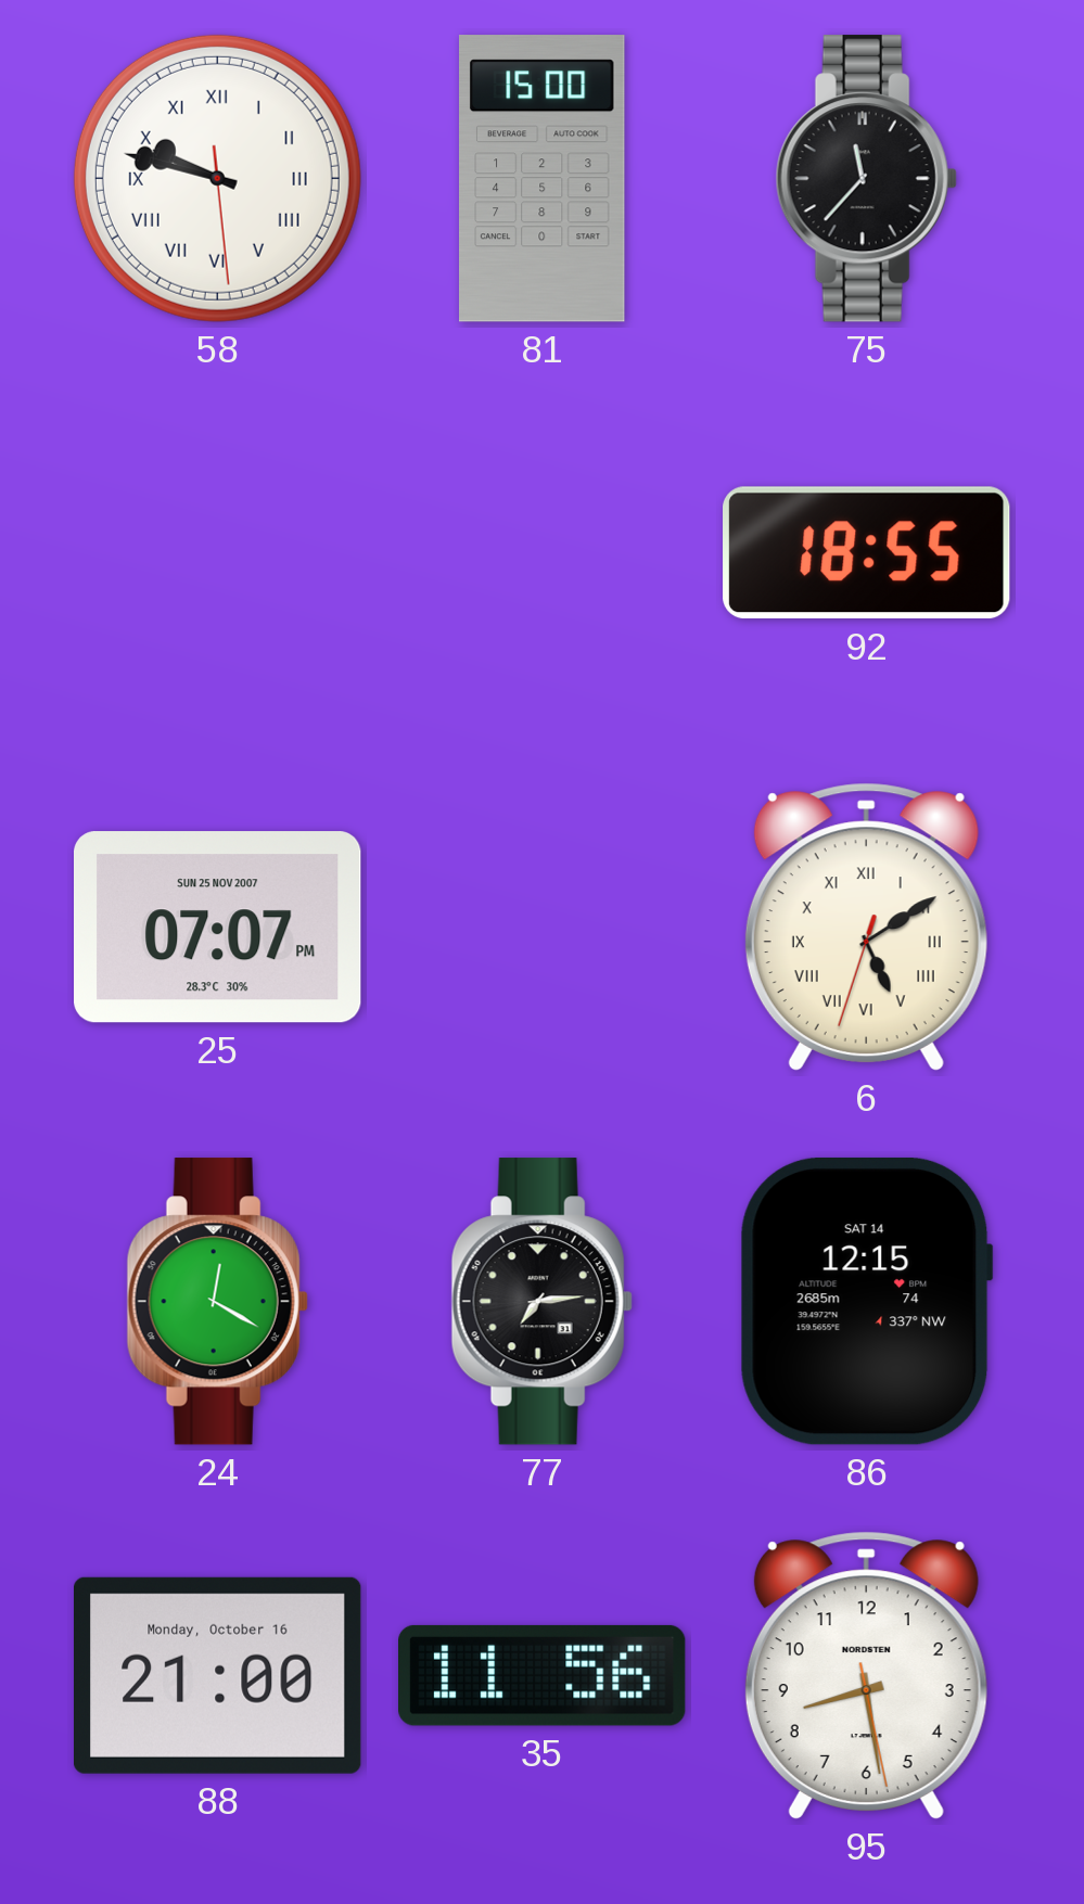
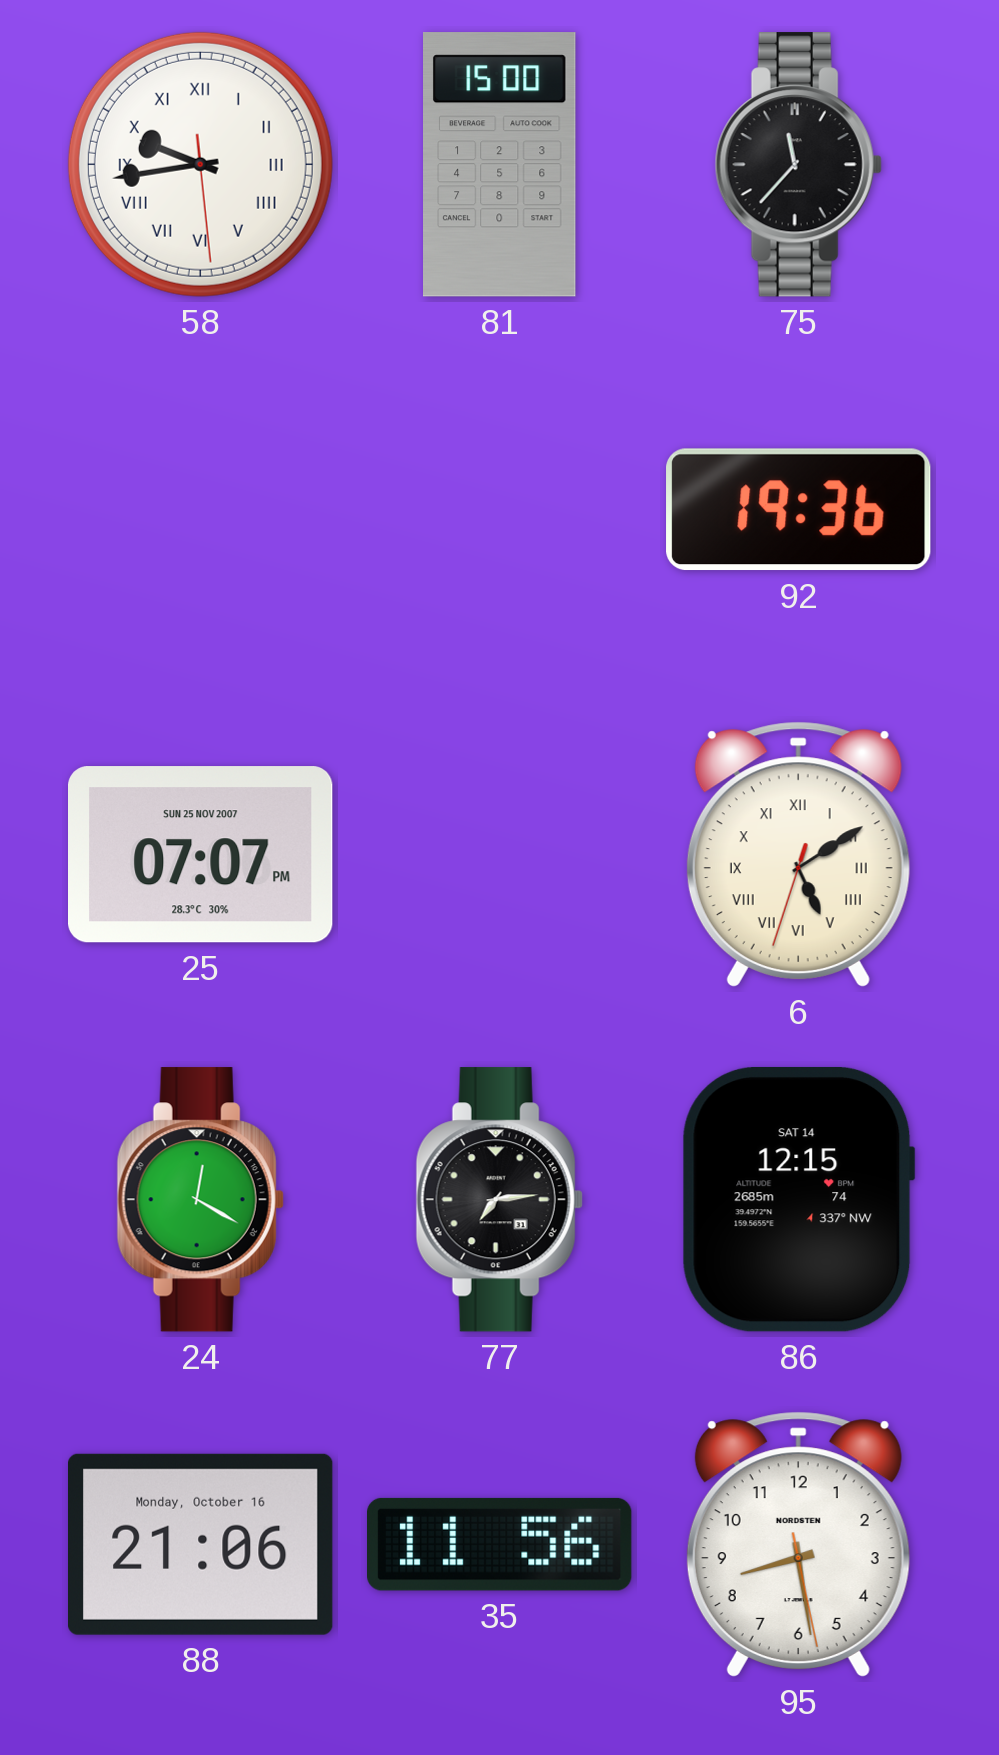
58: 9:47 -> 9:43 (200, 164)
92: 18:55 -> 19:36 (799, 510)
88: 21:00 -> 21:06 (201, 1544)
